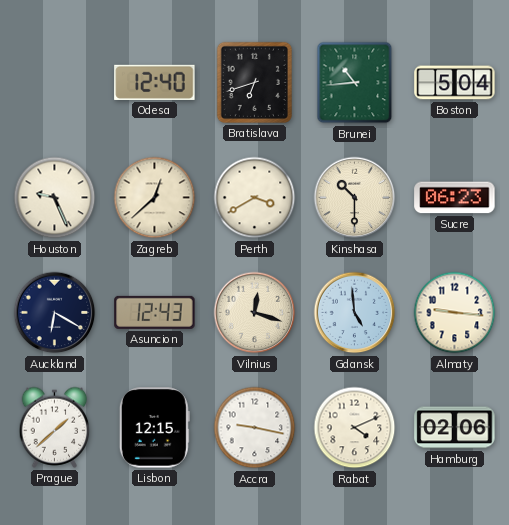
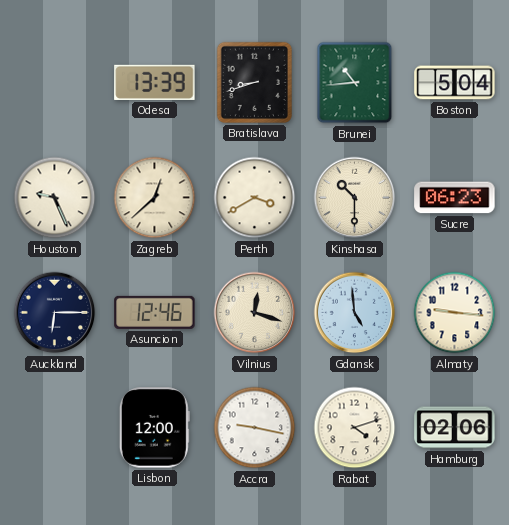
Odesa: 12:40 -> 13:39 (155, 82)
Bratislava: 6:42 -> 8:42 (254, 82)
Auckland: 6:20 -> 6:15 (55, 313)
Asuncion: 12:43 -> 12:46 (155, 312)
Prague: 1:38 -> none (55, 427)
Lisbon: 12:15 -> 12:00 (154, 428)
Rabat: 4:11 -> 4:12 (355, 428)
